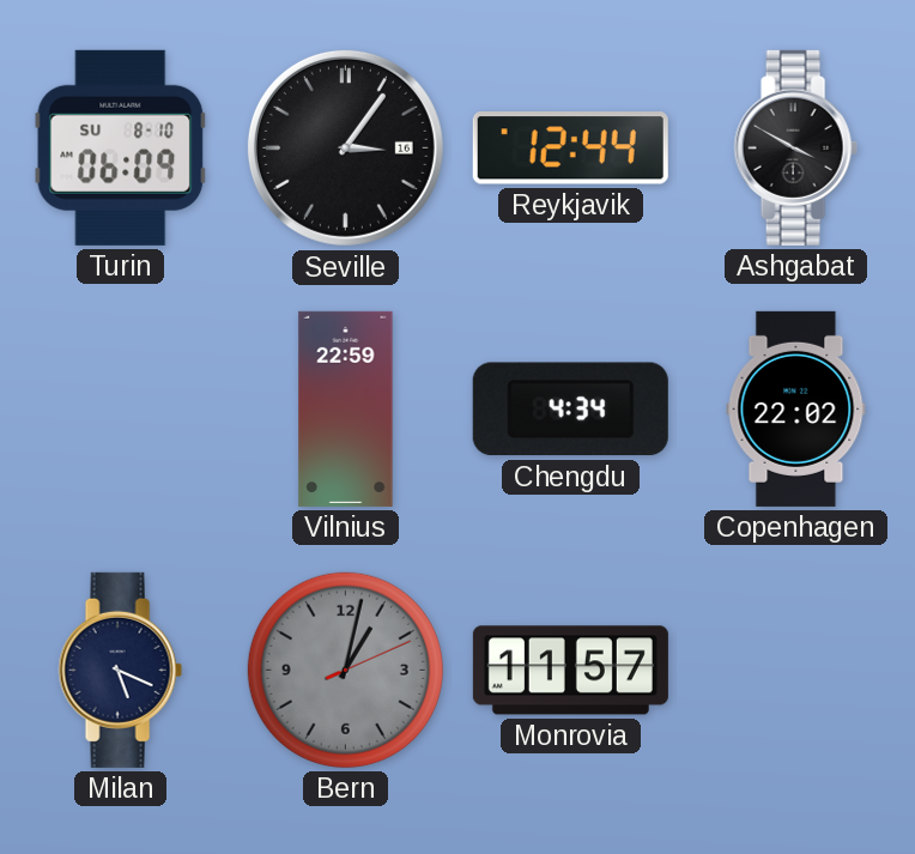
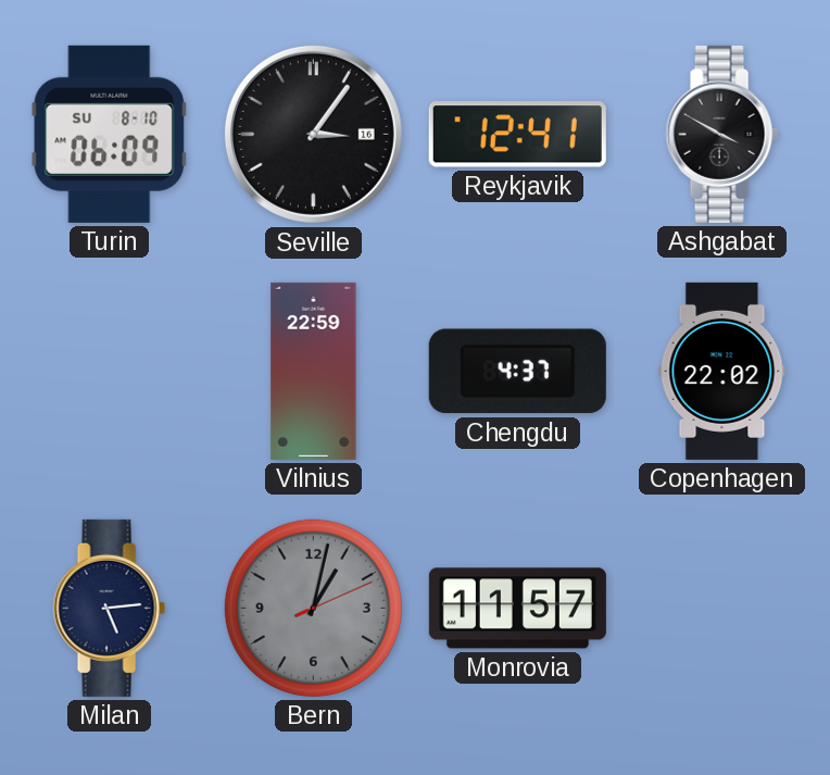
Reykjavik: 12:44 -> 12:41 (517, 135)
Chengdu: 4:34 -> 4:37 (517, 372)
Milan: 5:19 -> 5:14 (109, 608)
